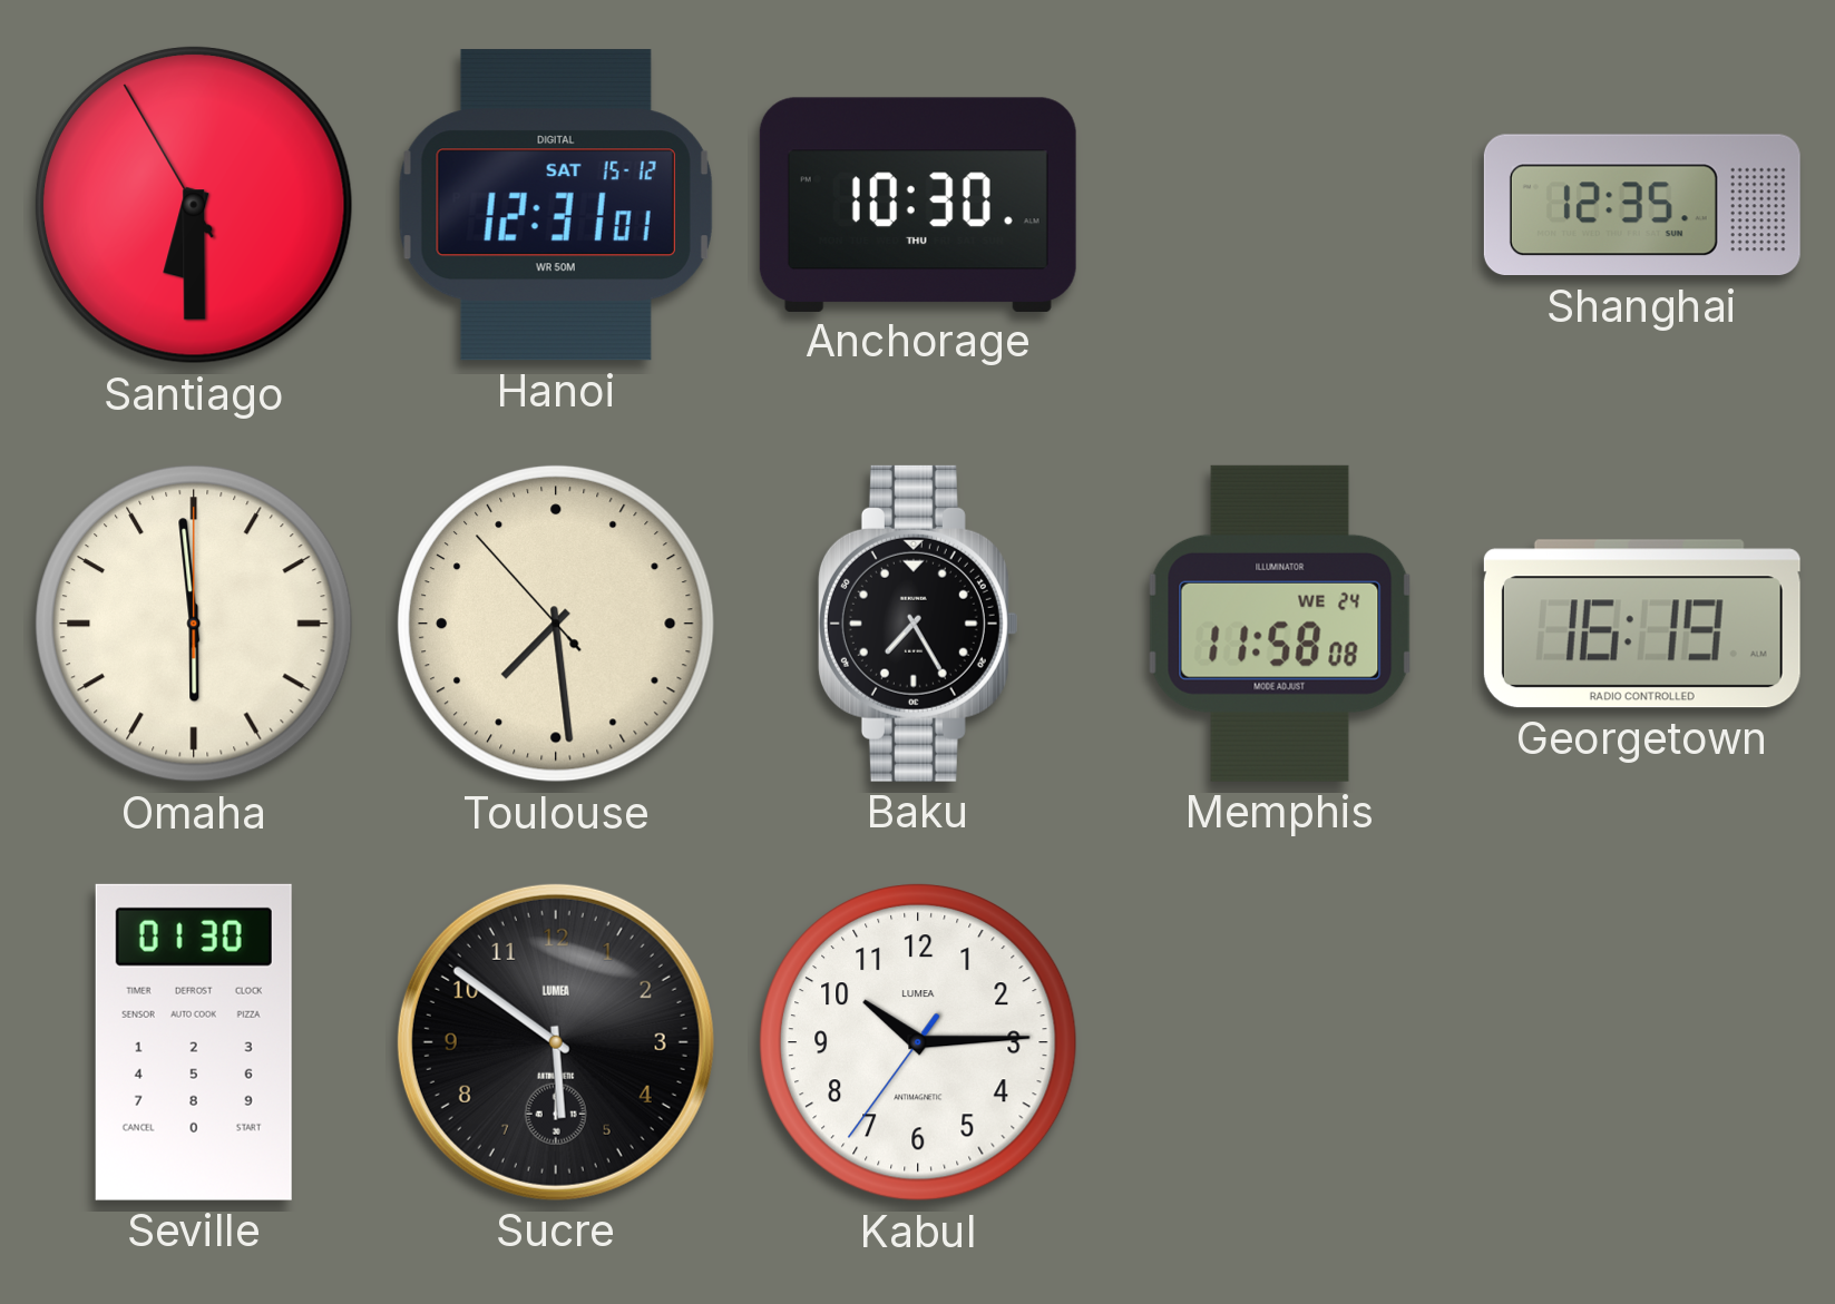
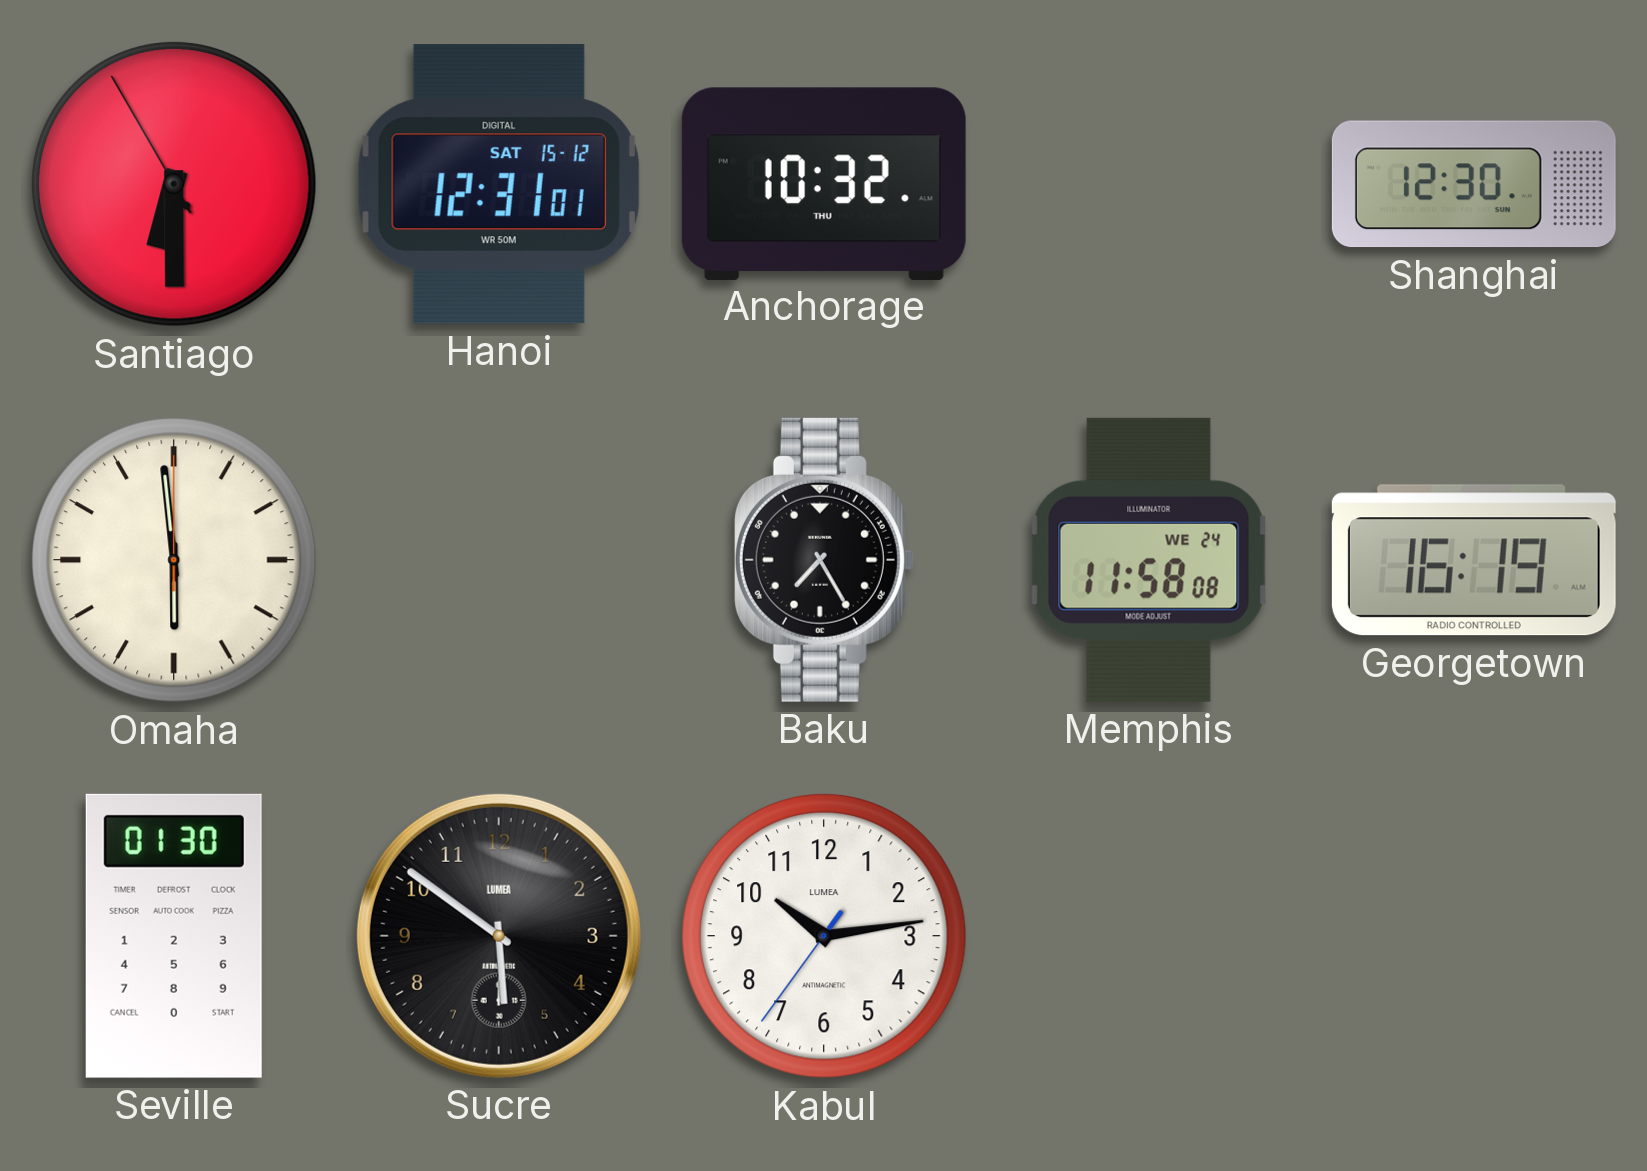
Anchorage: 10:30 -> 10:32 (824, 183)
Shanghai: 12:35 -> 12:30 (1474, 184)
Toulouse: 7:28 -> none (556, 624)
Kabul: 10:14 -> 10:13 (824, 936)
